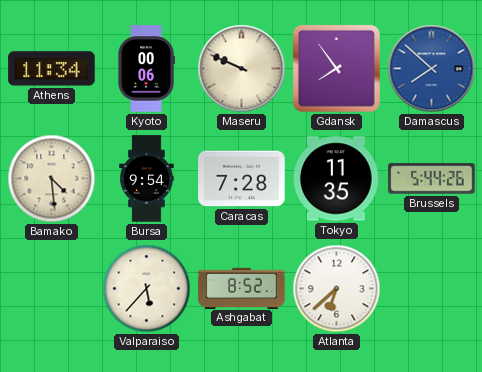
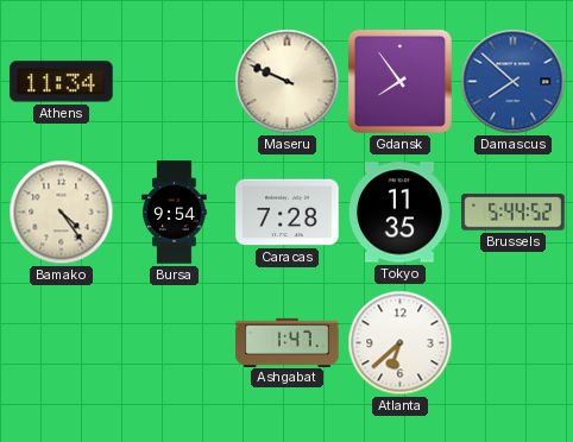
Kyoto: 00:06 -> none (146, 69)
Bamako: 4:29 -> 4:24 (62, 213)
Brussels: 5:44:26 -> 5:44:52 (514, 213)
Valparaiso: 5:37 -> none (147, 289)
Ashgabat: 8:52 -> 1:47 (288, 342)
